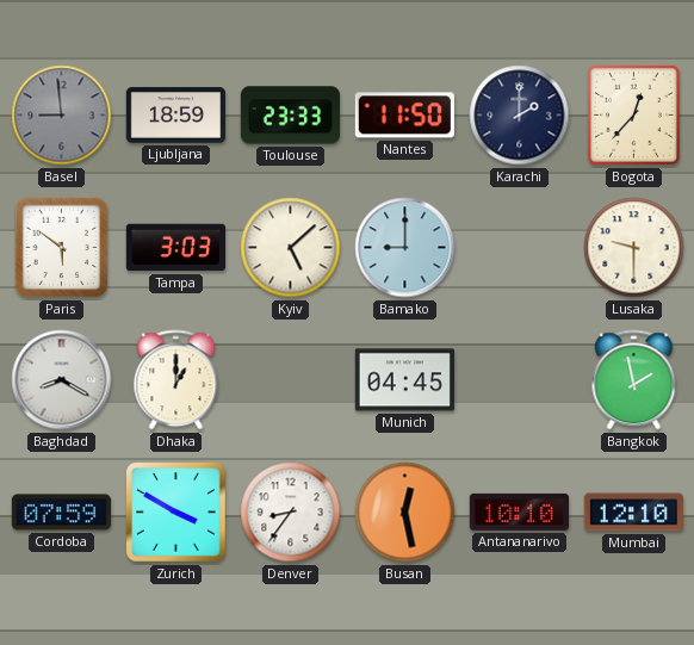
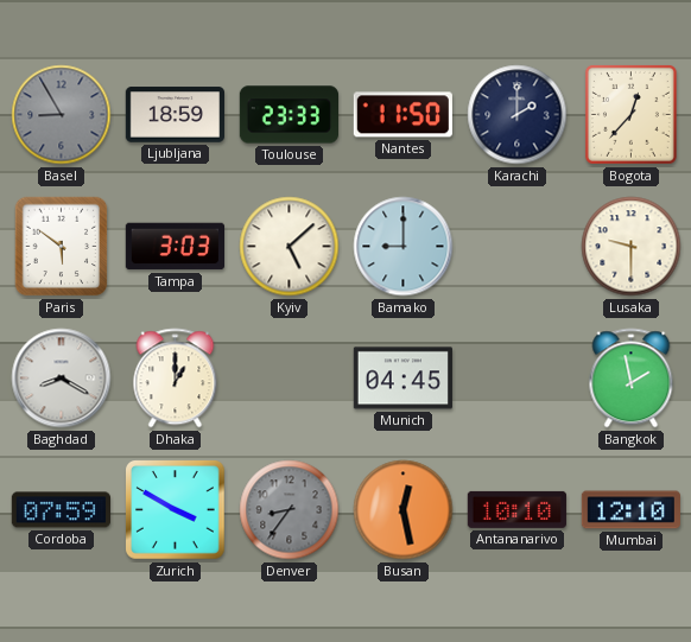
Basel: 8:59 -> 8:55 (62, 115)
Denver dial: white -> grey (290, 510)
